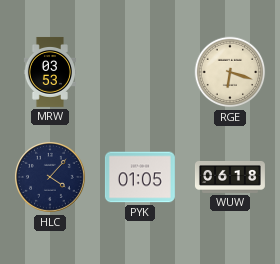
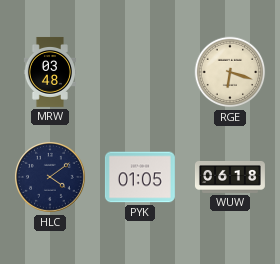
MRW: 03:53 -> 03:48 (49, 72)
HLC: 4:07 -> 4:09 (51, 178)
